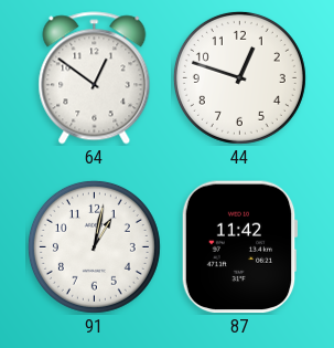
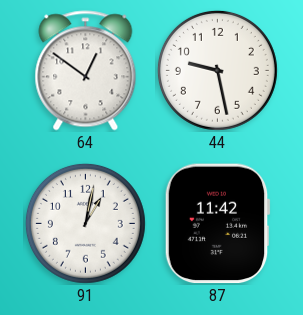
44: 12:48 -> 9:28 (217, 70)
